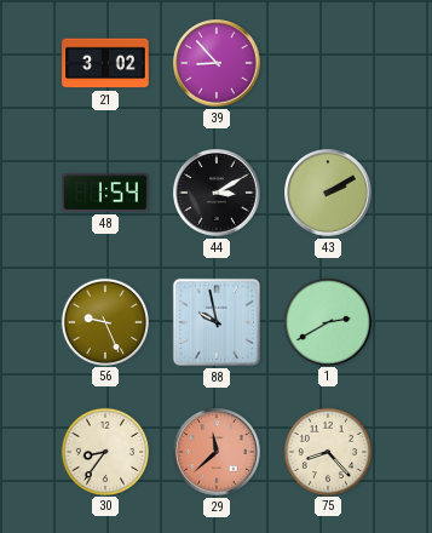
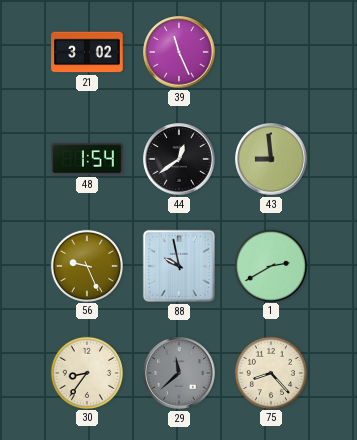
39: 8:53 -> 11:26 (179, 52)
44: 3:10 -> 12:39 (179, 159)
43: 2:10 -> 8:59 (271, 159)
29 dial: salmon -> grey (179, 373)
